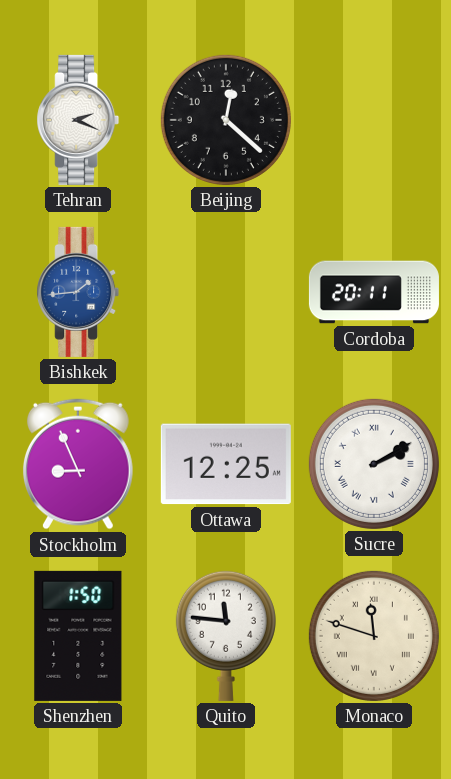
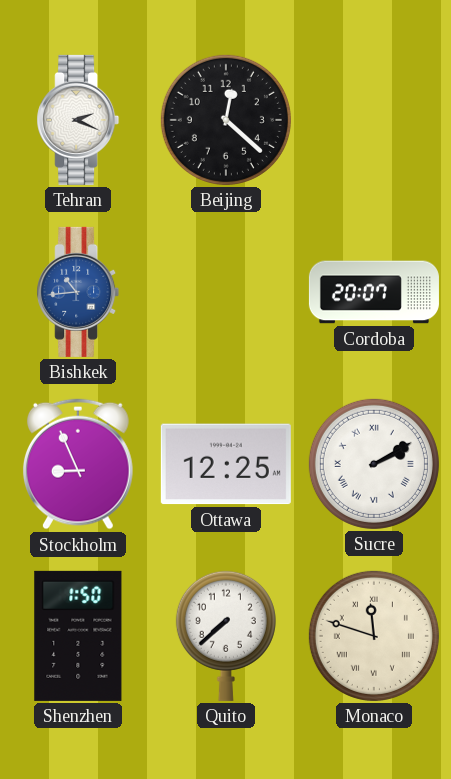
Bishkek: 1:44 -> 10:44 (78, 292)
Cordoba: 20:11 -> 20:07 (374, 292)
Quito: 11:46 -> 7:38 (226, 636)
